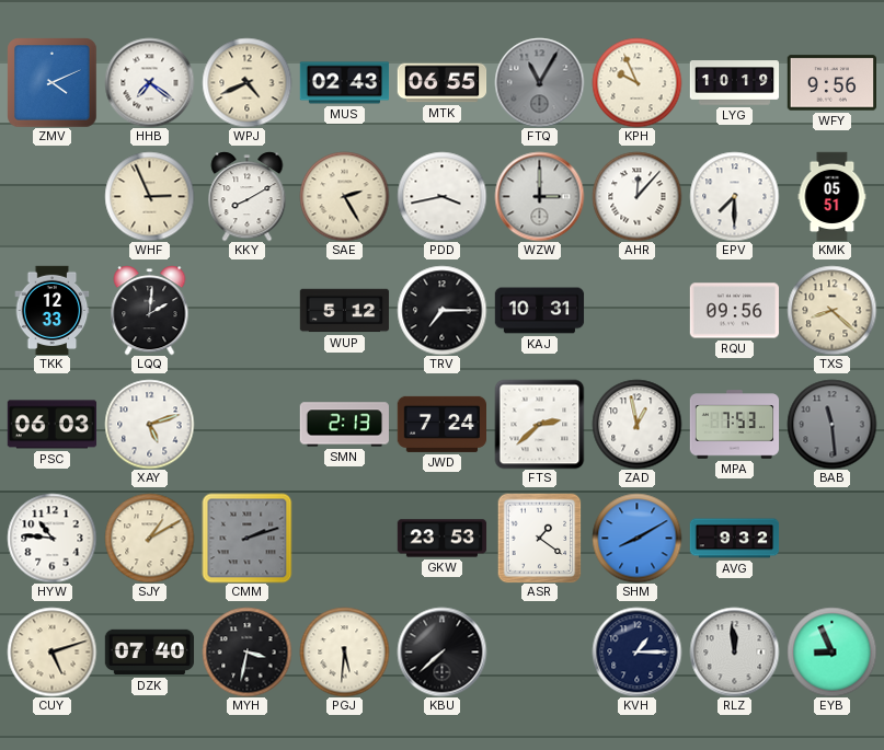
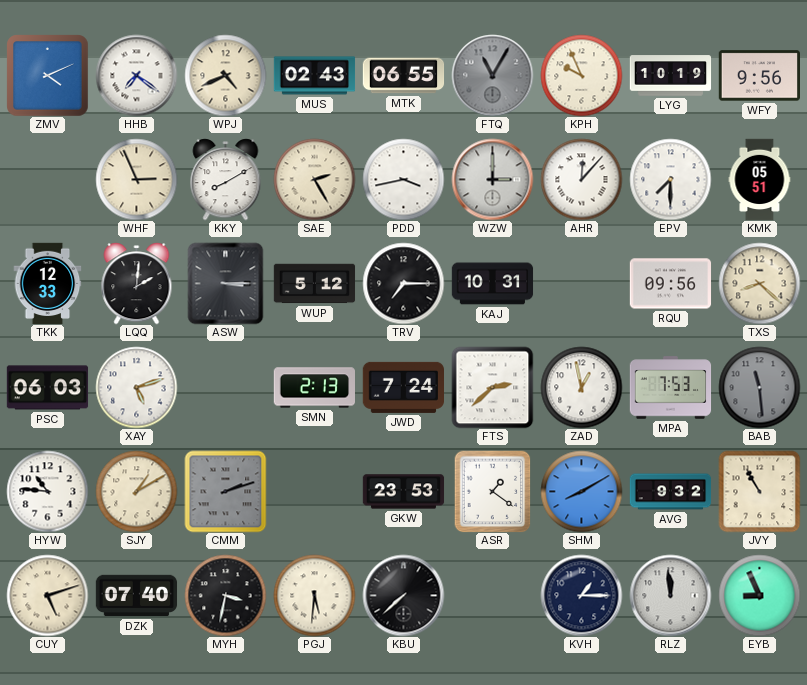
ASW: none -> 3:15 (226, 283)
JVY: none -> 10:55 (759, 491)
